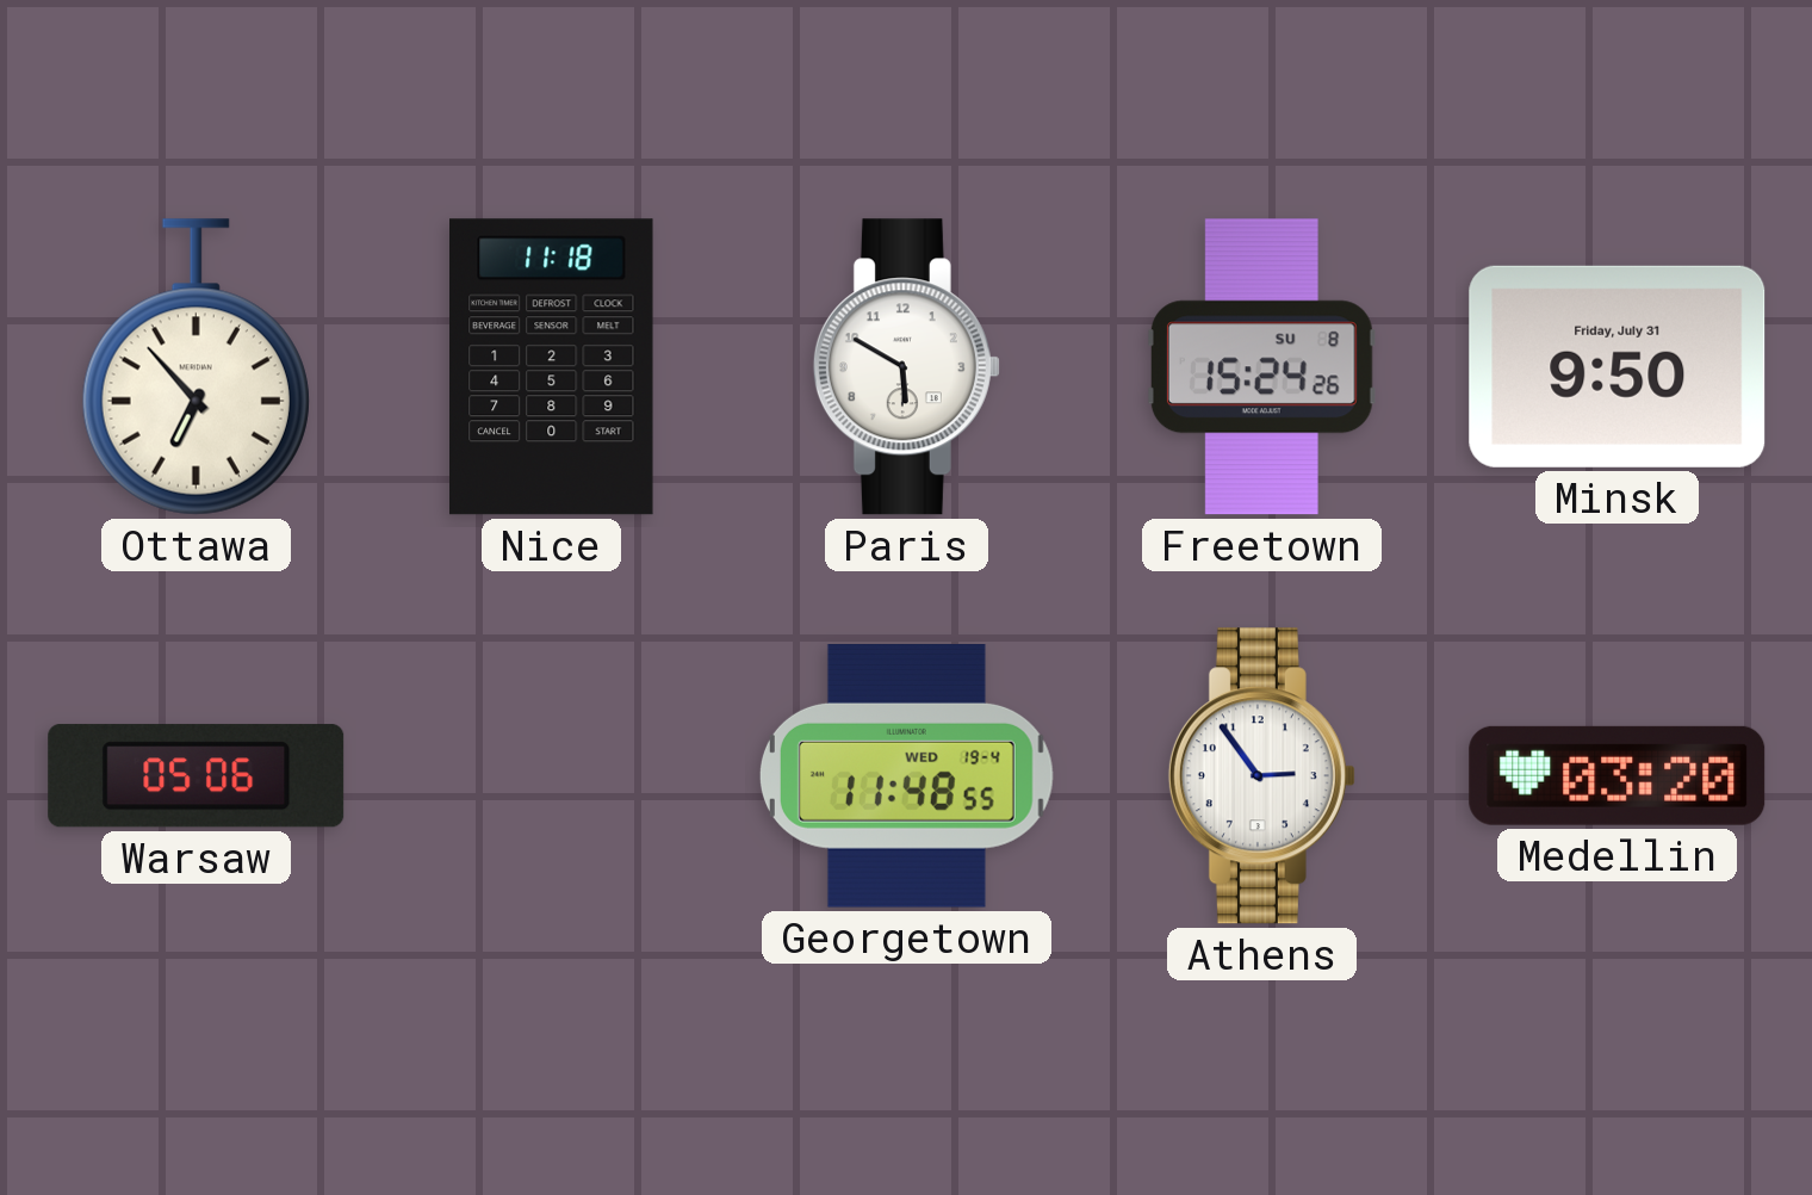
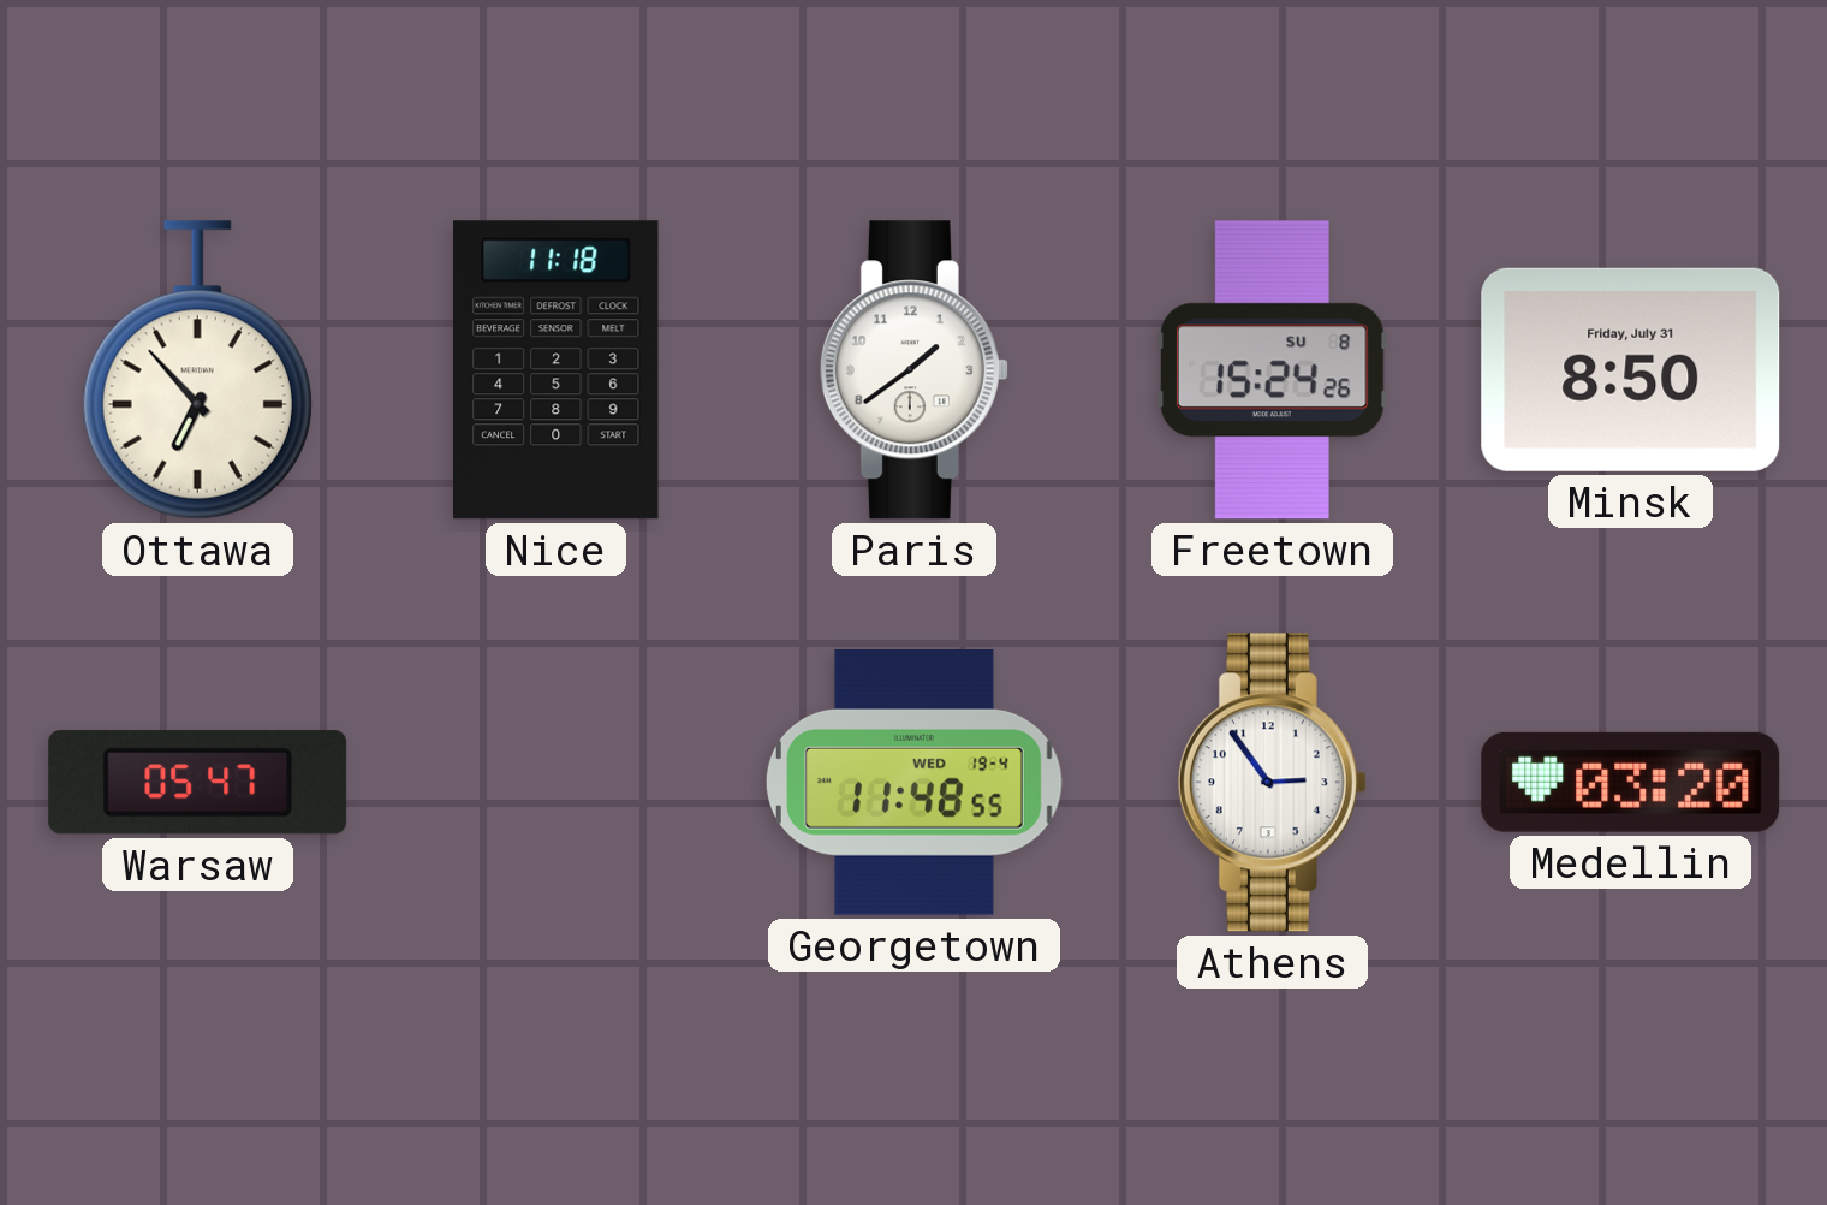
Paris: 5:50 -> 1:39 (914, 370)
Minsk: 9:50 -> 8:50 (1631, 369)
Warsaw: 05:06 -> 05:47 (198, 783)
